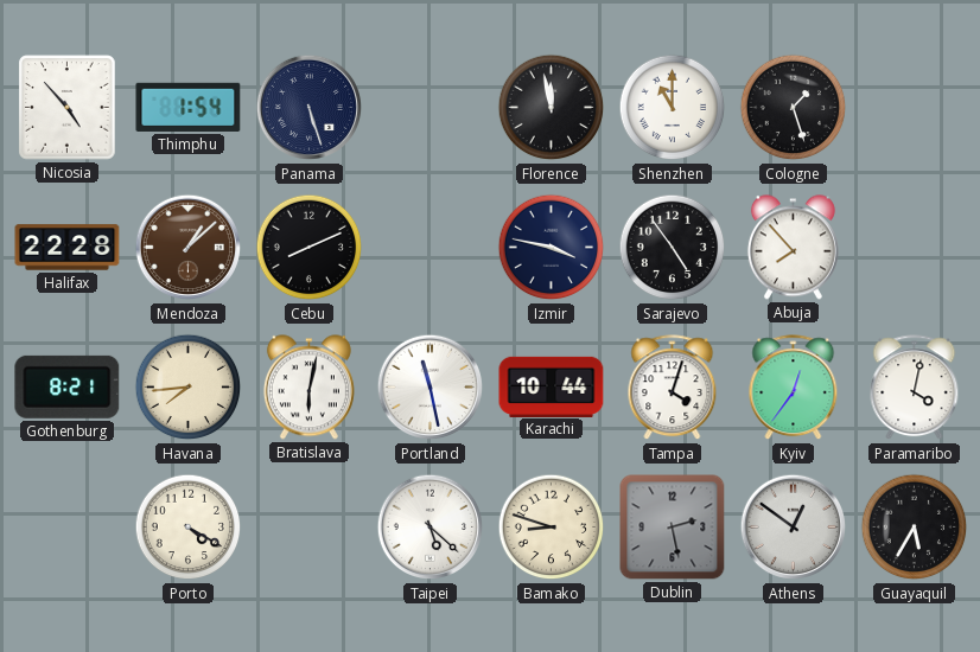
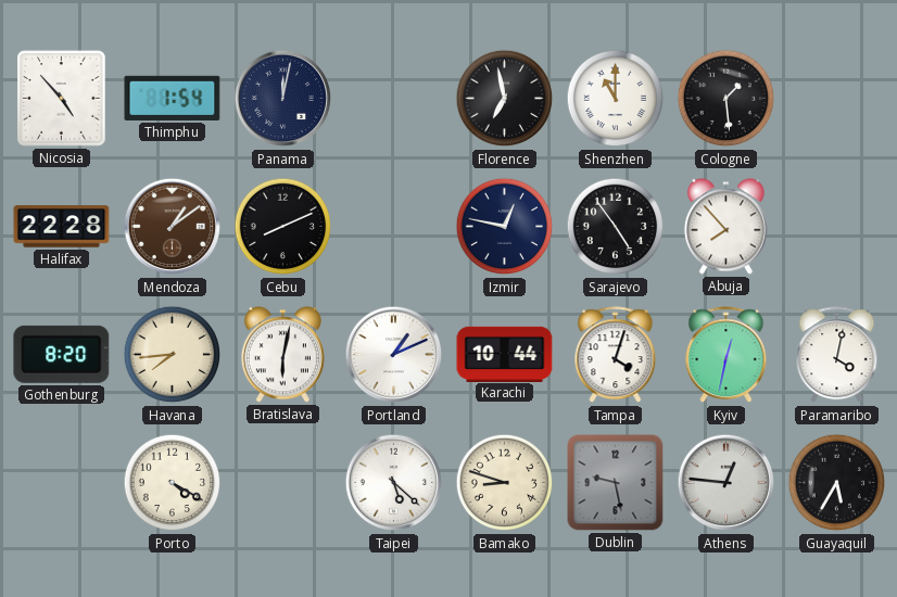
Panama: 5:27 -> 12:02 (283, 99)
Florence: 11:58 -> 6:58 (505, 99)
Cologne: 1:27 -> 1:29 (727, 99)
Mendoza: 1:08 -> 1:09 (173, 227)
Izmir: 3:47 -> 12:47 (505, 227)
Gothenburg: 8:21 -> 8:20 (62, 354)
Portland: 11:28 -> 1:11 (394, 355)
Kyiv: 12:36 -> 12:32 (727, 355)
Dublin: 2:28 -> 9:28 (616, 483)
Athens: 12:51 -> 12:46 (727, 483)
